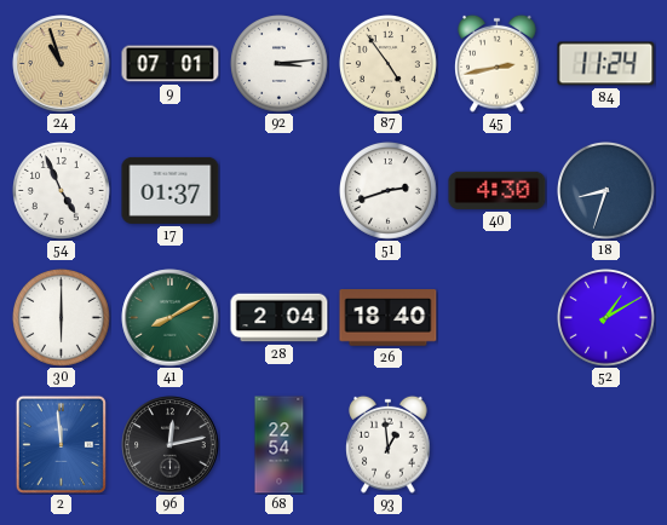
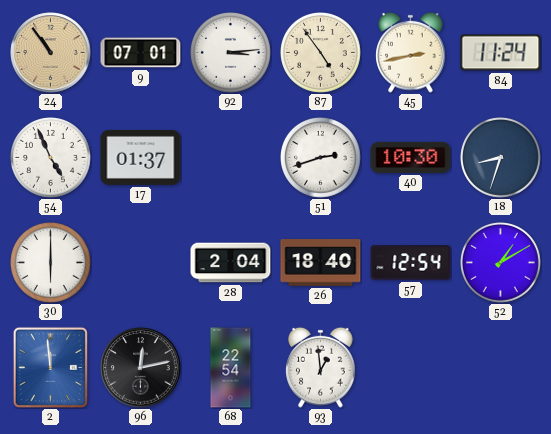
24: 10:57 -> 10:54 (51, 53)
40: 4:30 -> 10:30 (411, 157)
41: 8:10 -> none (171, 318)
57: none -> 12:54 (411, 263)
